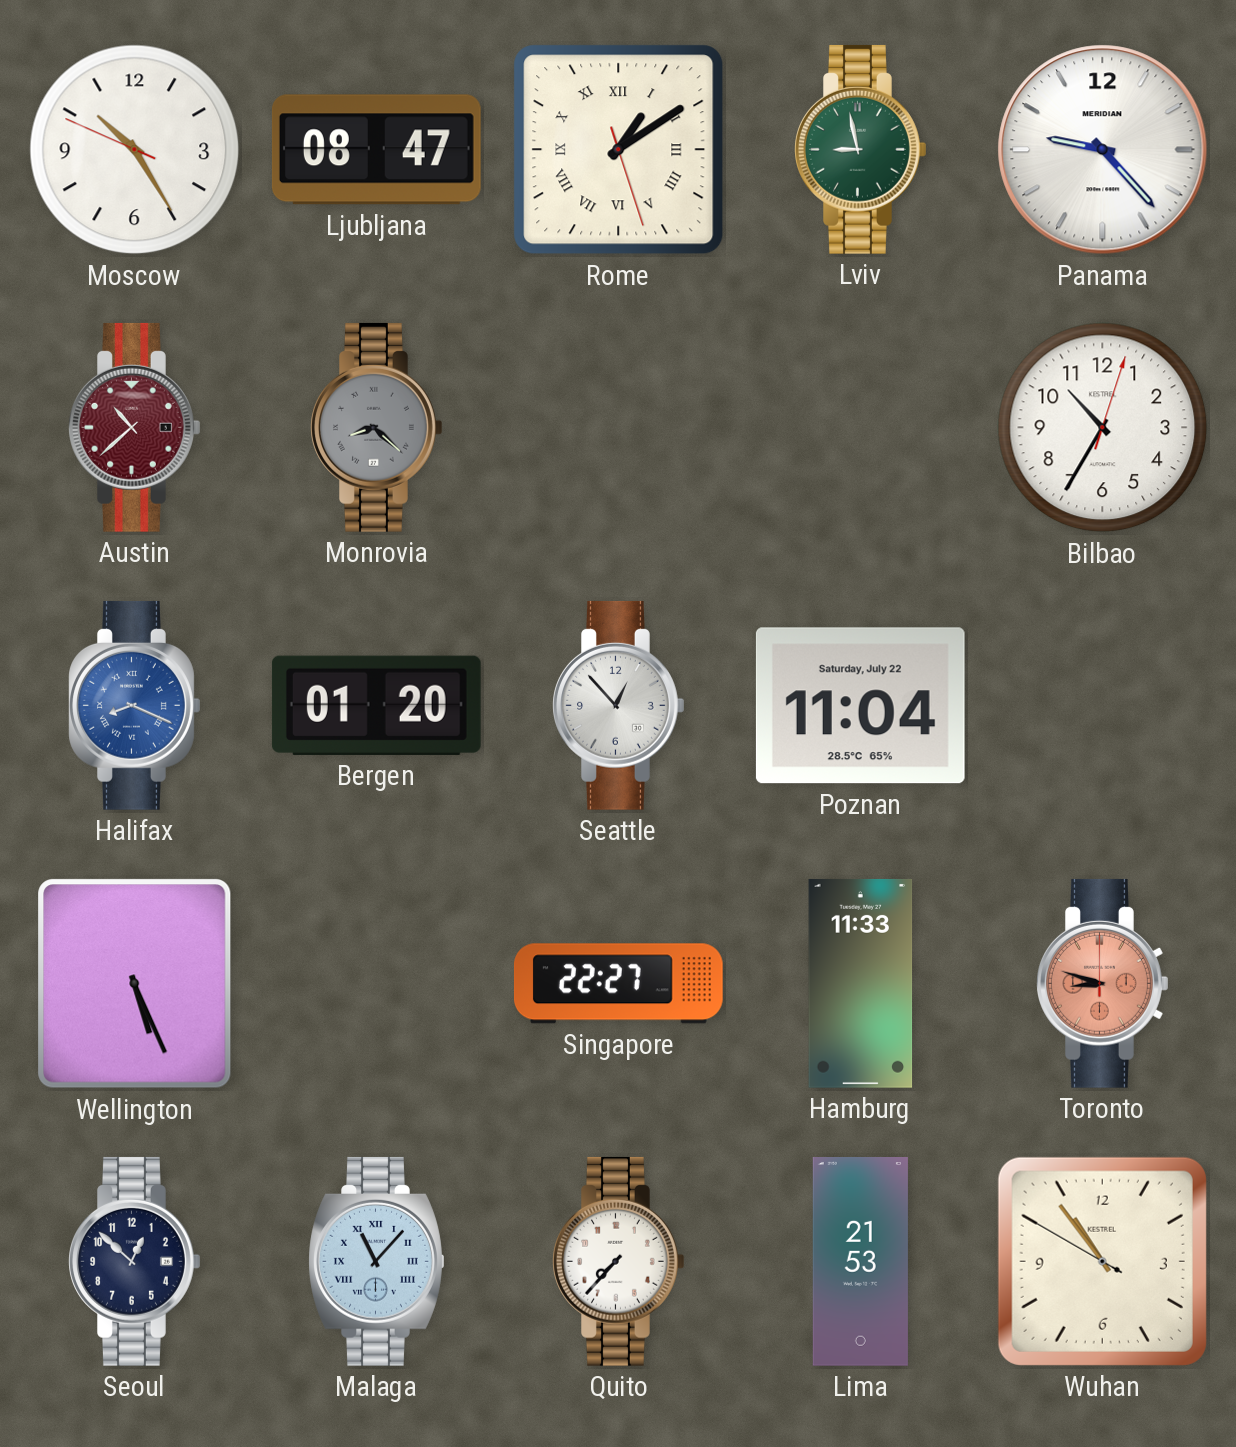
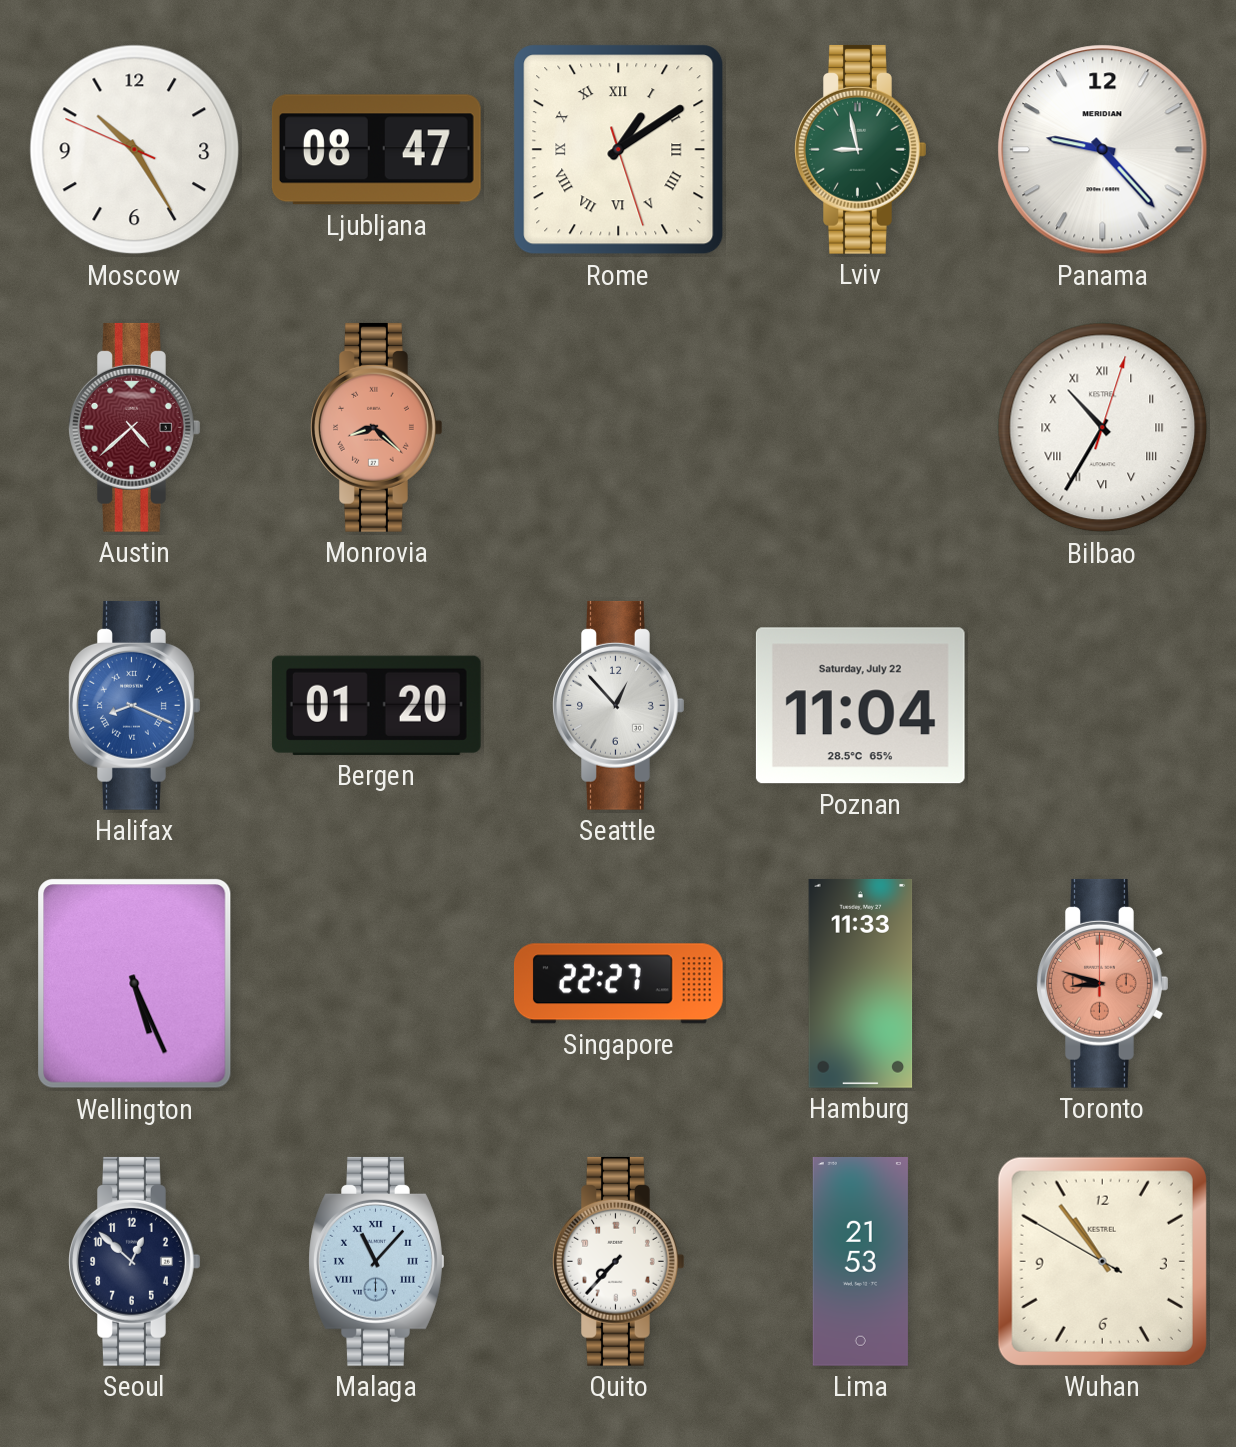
Austin: 10:38 -> 4:38 (135, 427)
Monrovia dial: grey -> salmon (377, 427)
Bilbao numerals: Arabic -> Roman (1103, 428)
